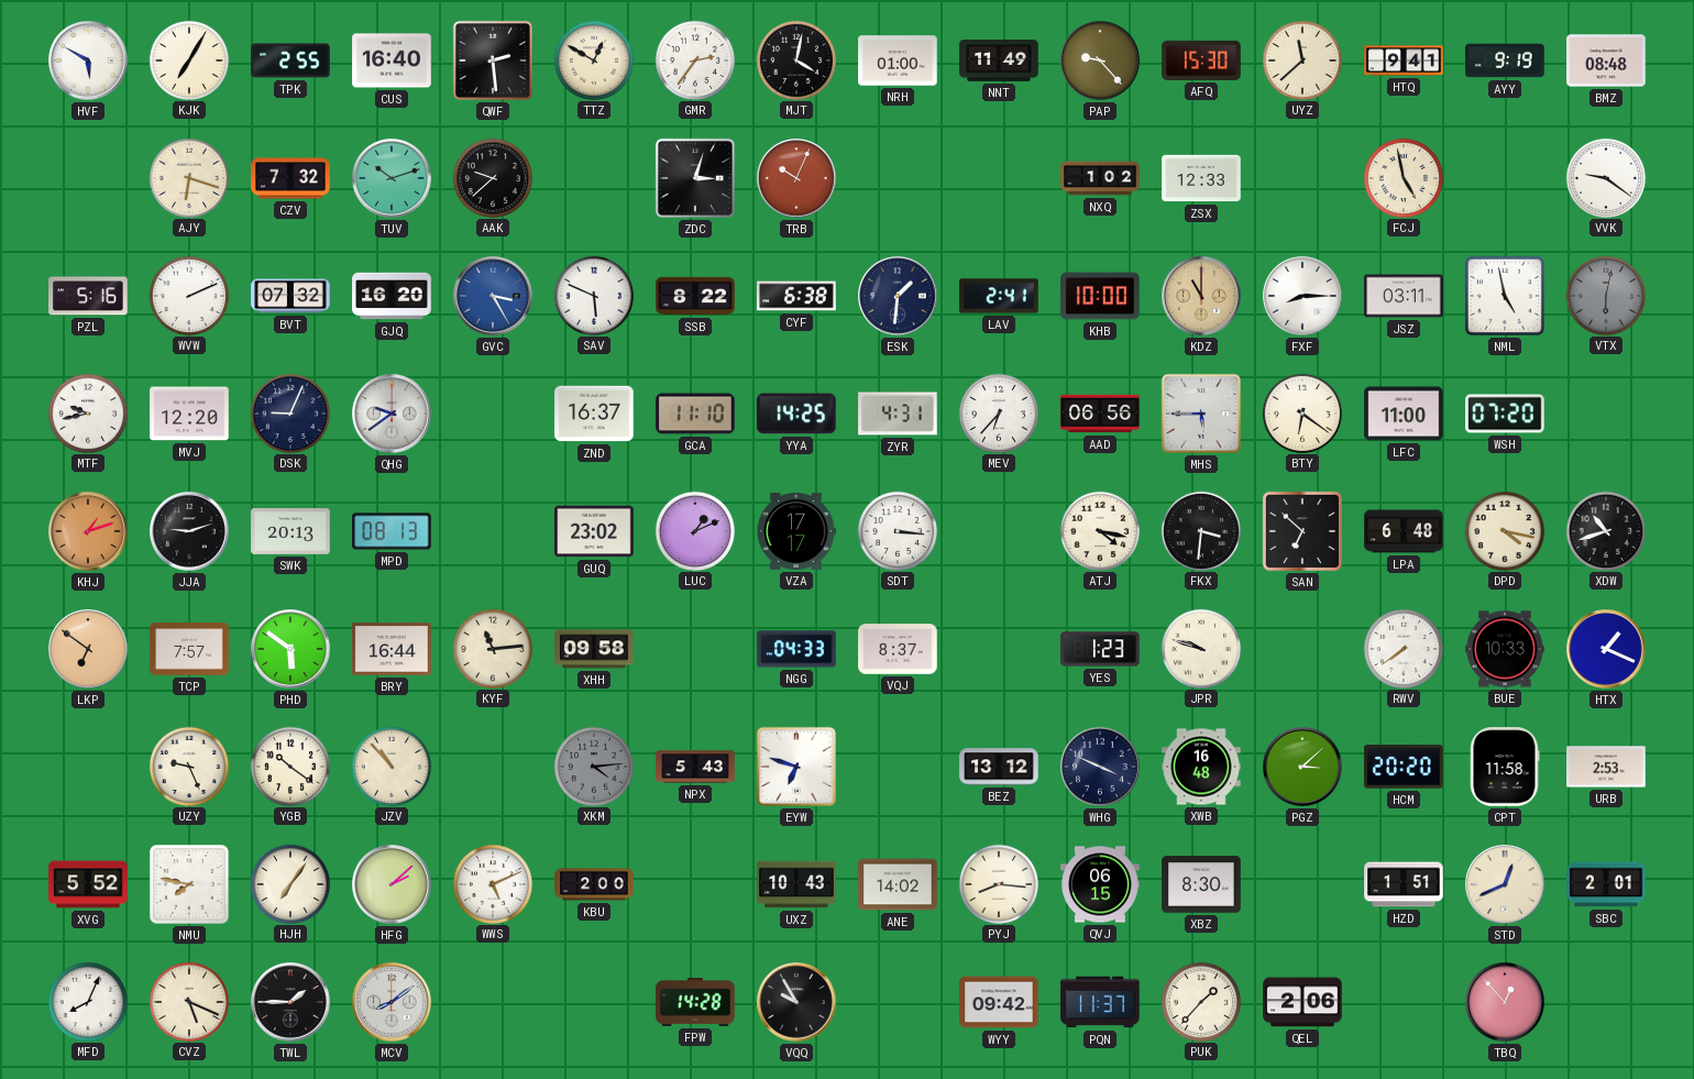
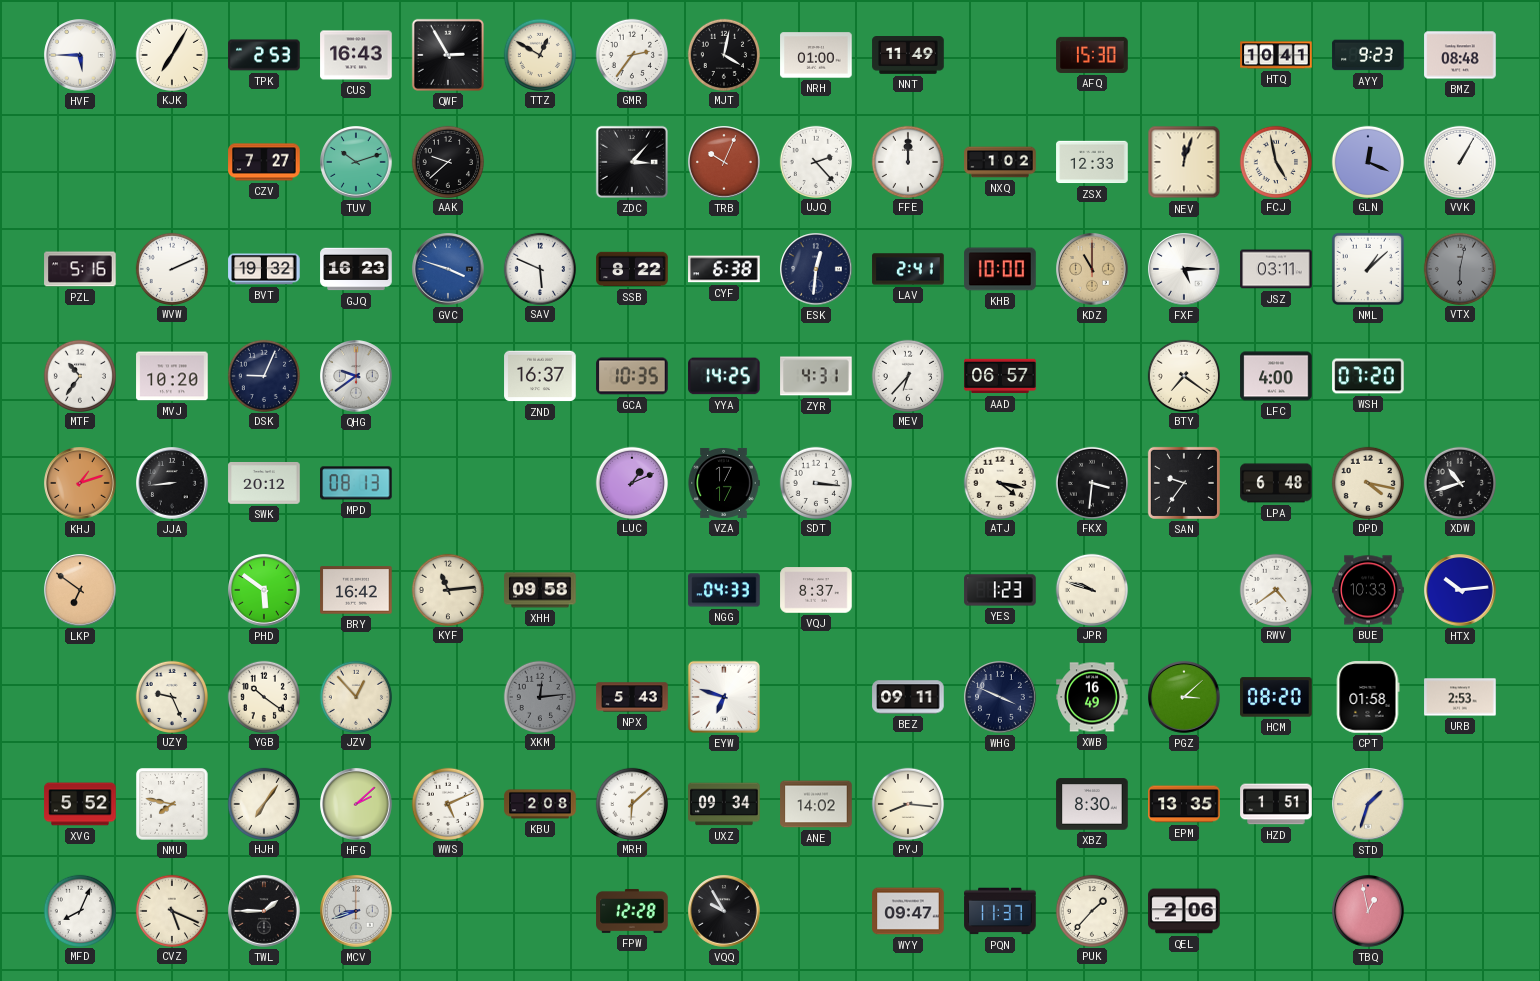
HVF: 5:50 -> 5:45 (80, 55)
TPK: 2:55 -> 2:53 (264, 55)
CUS: 16:40 -> 16:43 (356, 55)
QWF: 2:29 -> 2:55 (448, 55)
PAP: 9:23 -> none (1100, 60)
UYZ: 11:38 -> none (1301, 59)
HTQ: 9:41 -> 10:41 (1276, 55)
AYY: 9:19 -> 9:23 (1368, 55)
AJY: 6:18 -> none (188, 177)
CZV: 7:32 -> 7:27 (264, 162)
ZDC: 3:03 -> 3:07 (632, 162)
UJQ: none -> 2:23 (815, 161)
FFE: none -> 12:00 (907, 161)
NEV: none -> 12:03 (1184, 162)
GLN: none -> 12:19 (1367, 161)
VVK: 9:21 -> 1:05 (1459, 161)
BVT: 07:32 -> 19:32 (264, 269)
GJQ: 16:20 -> 16:23 (356, 269)
GVC: 3:25 -> 3:48 (448, 269)
ESK: 1:31 -> 12:31 (816, 269)
FXF: 8:15 -> 5:15 (1184, 269)
NML: 4:58 -> 1:08 (1368, 269)
MTF: 9:43 -> 10:36 (79, 375)
MVJ: 12:20 -> 10:20 (172, 376)
GCA: 11:10 -> 10:35 (632, 376)
AAD: 06:56 -> 06:57 (1000, 376)
MHS: 5:45 -> none (1201, 414)
BTY: 6:21 -> 7:21 (1183, 375)
LFC: 11:00 -> 4:00 (1276, 376)
JJA: 9:12 -> 8:44 (172, 483)
SWK: 20:13 -> 20:12 (264, 484)
GUQ: 23:02 -> none (594, 531)
SAN: 6:52 -> 9:36 (1184, 483)
TCP: 7:57 -> none (189, 649)
BRY: 16:44 -> 16:42 (356, 590)
RWV: 7:39 -> 4:39 (1275, 589)
HTX: 1:19 -> 10:14 (1460, 590)
JZV: 10:53 -> 12:53 (355, 696)
XKM: 4:14 -> 12:14 (539, 696)
BEZ: 13:12 -> 09:11 (908, 697)
XWB: 16:48 -> 16:49 (1092, 697)
HCM: 20:20 -> 08:20 (1276, 697)
CPT: 11:58 -> 01:58 (1368, 697)
KBU: 2:00 -> 2:08 (540, 804)
MRH: none -> 6:08 (631, 803)
UXZ: 10:43 -> 09:34 (724, 804)
QVJ: 06:15 -> none (1100, 884)
EPM: none -> 13:35 (1184, 804)
STD: 12:41 -> 1:33 (1368, 804)
SBC: 2:01 -> none (1606, 884)
MCV: 8:09 -> 8:42 (356, 911)
FPW: 14:28 -> 12:28 (632, 911)
WYY: 09:42 -> 09:47 (908, 911)
TBQ: 12:53 -> 12:58 (1368, 911)
